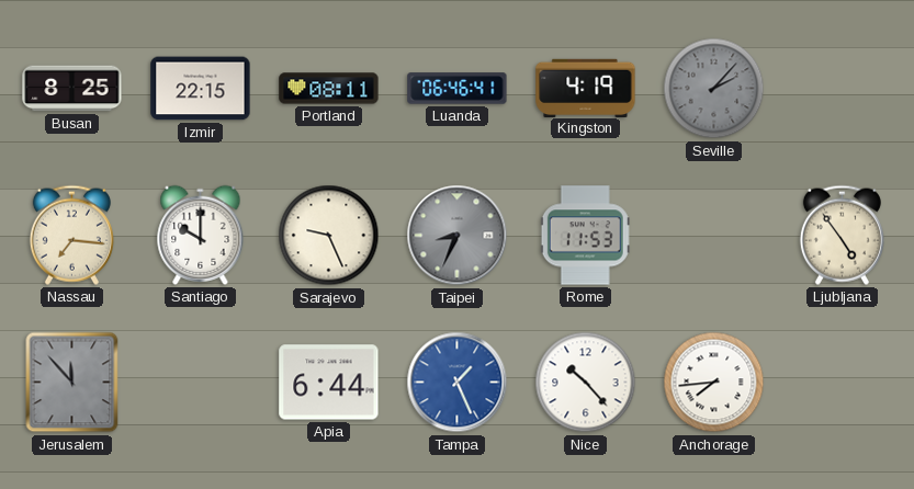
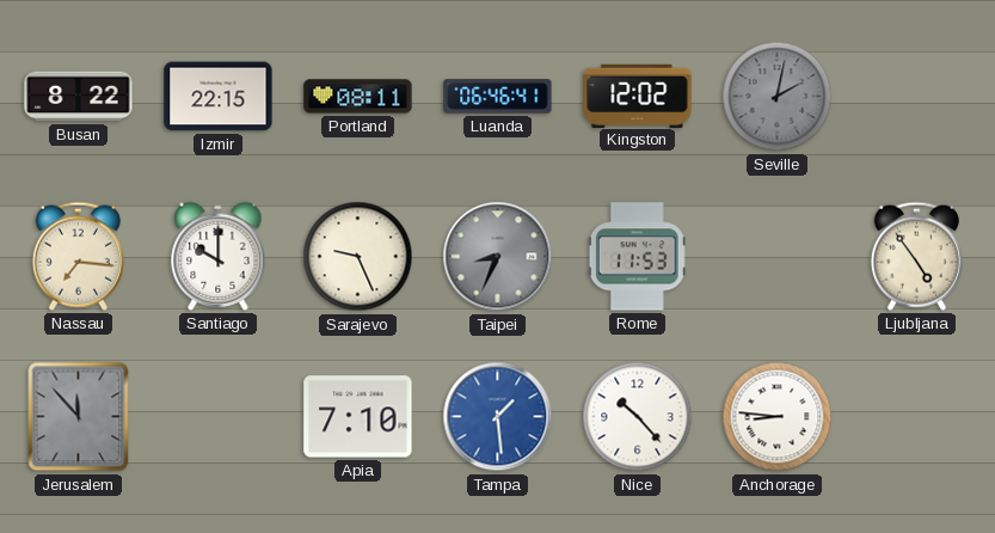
Busan: 8:25 -> 8:22 (79, 97)
Kingston: 4:19 -> 12:02 (638, 96)
Seville: 2:07 -> 2:02 (778, 97)
Apia: 6:44 -> 7:10 (358, 417)
Tampa: 1:26 -> 1:29 (498, 417)
Anchorage: 7:44 -> 8:46 (778, 417)
